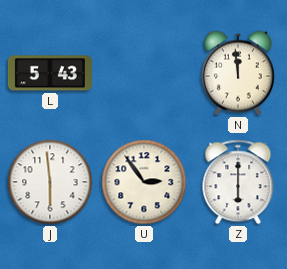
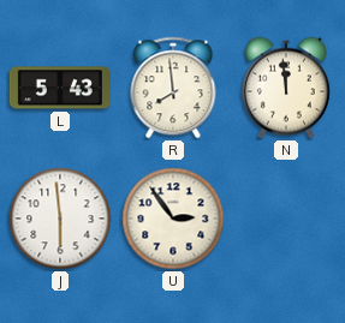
R: none -> 7:59 (173, 88)
Z: 6:00 -> none (238, 182)
